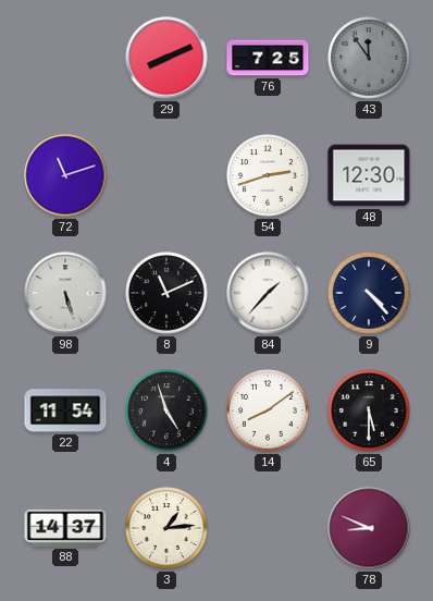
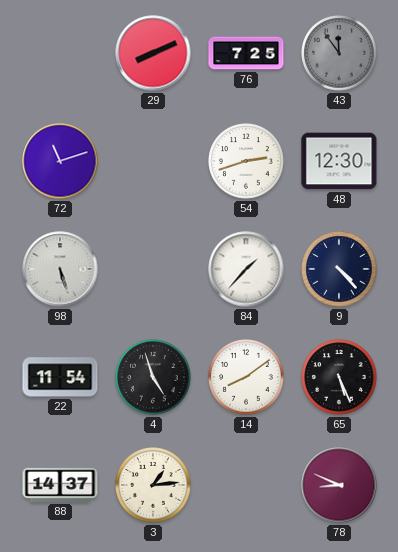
8: 11:11 -> none (166, 293)
65: 5:30 -> 5:26 (339, 377)
